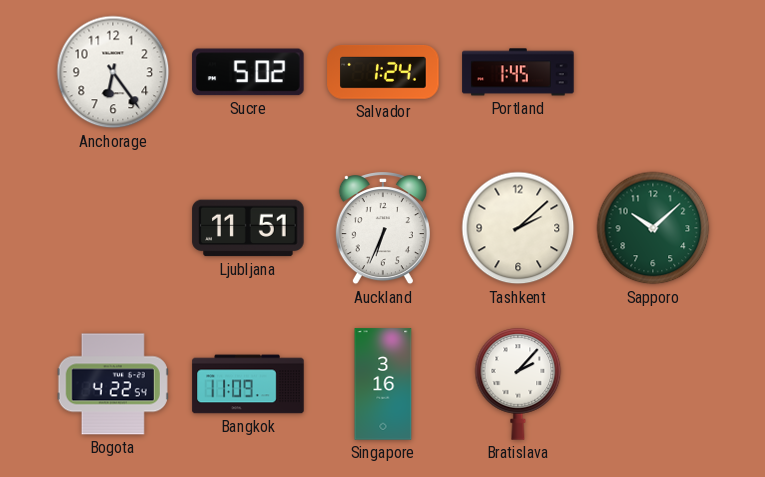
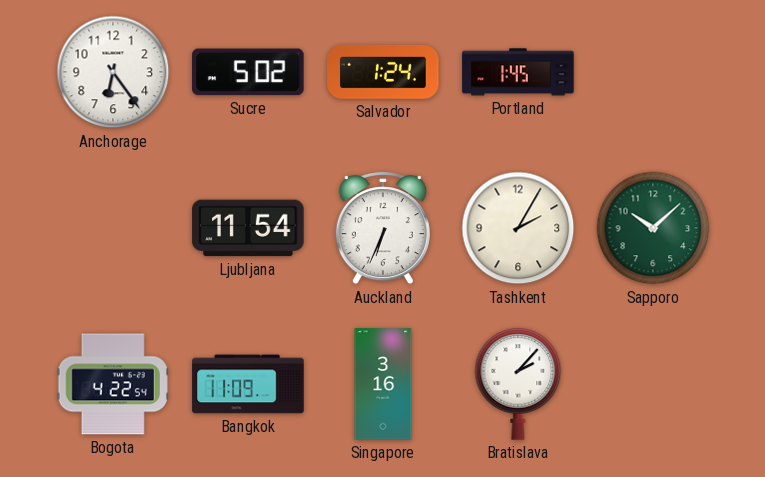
Ljubljana: 11:51 -> 11:54 (248, 228)
Tashkent: 2:08 -> 2:05 (518, 228)
